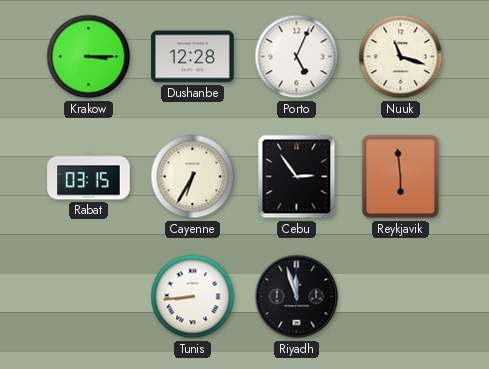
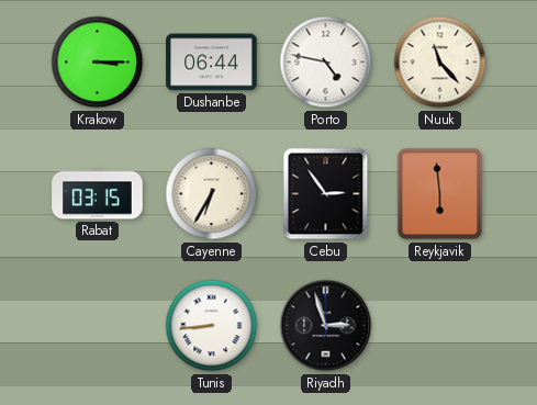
Dushanbe: 12:28 -> 06:44 (212, 63)
Porto: 5:04 -> 4:47 (326, 63)
Nuuk: 11:18 -> 11:23 (440, 63)
Riyadh: 11:57 -> 2:57 (326, 326)
